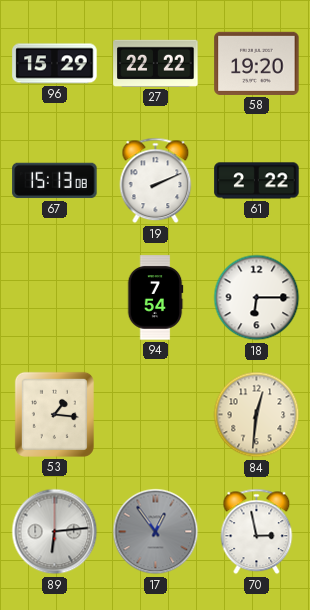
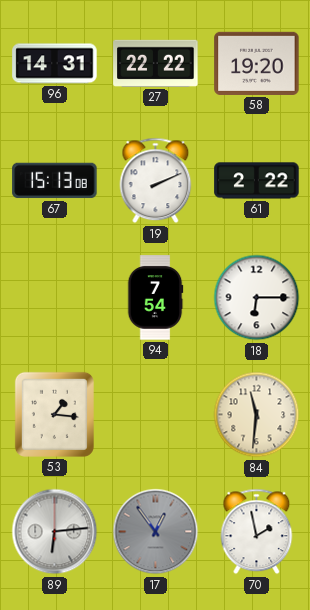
96: 15:29 -> 14:31 (55, 64)
84: 12:31 -> 11:31 (257, 415)
70: 2:58 -> 1:58 (257, 532)
